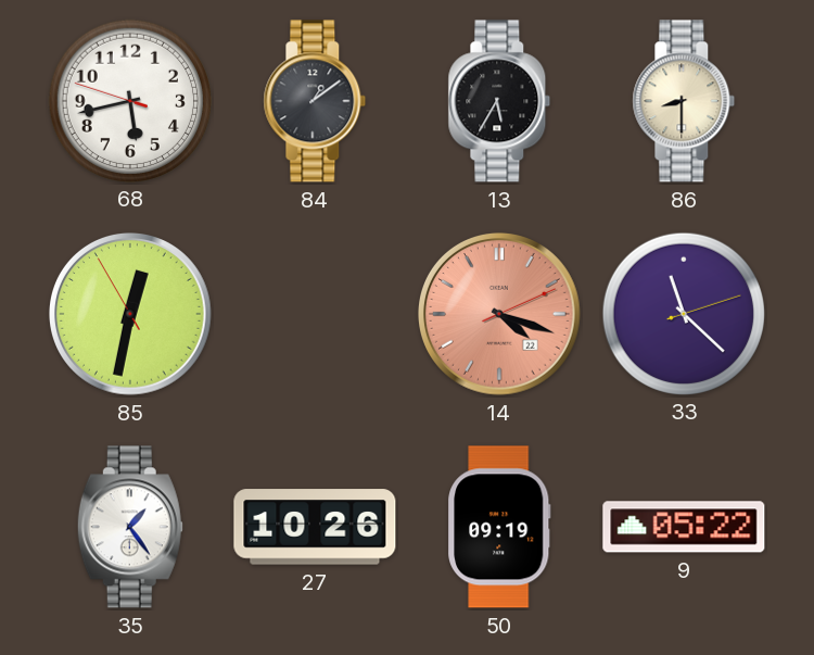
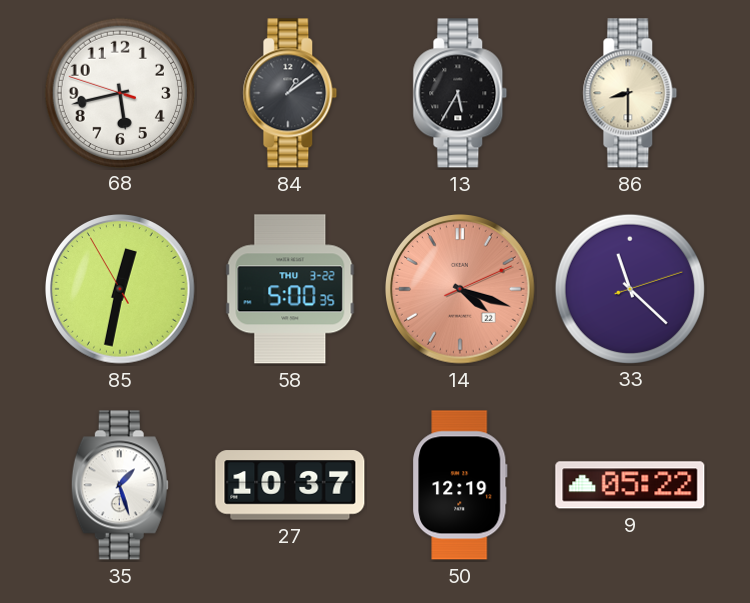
58: none -> 5:00 (290, 289)
35: 1:24 -> 1:27 (120, 485)
27: 10:26 -> 10:37 (290, 485)
50: 09:19 -> 12:19 (460, 485)
